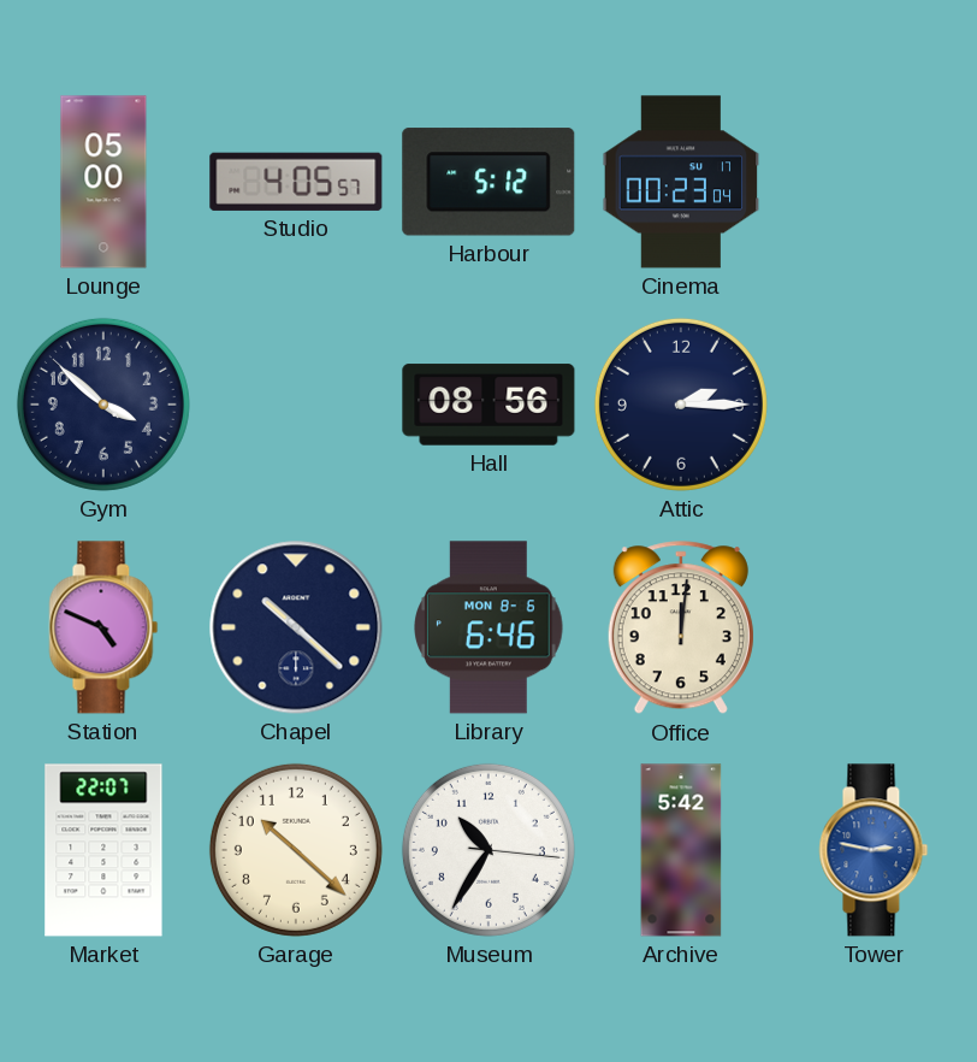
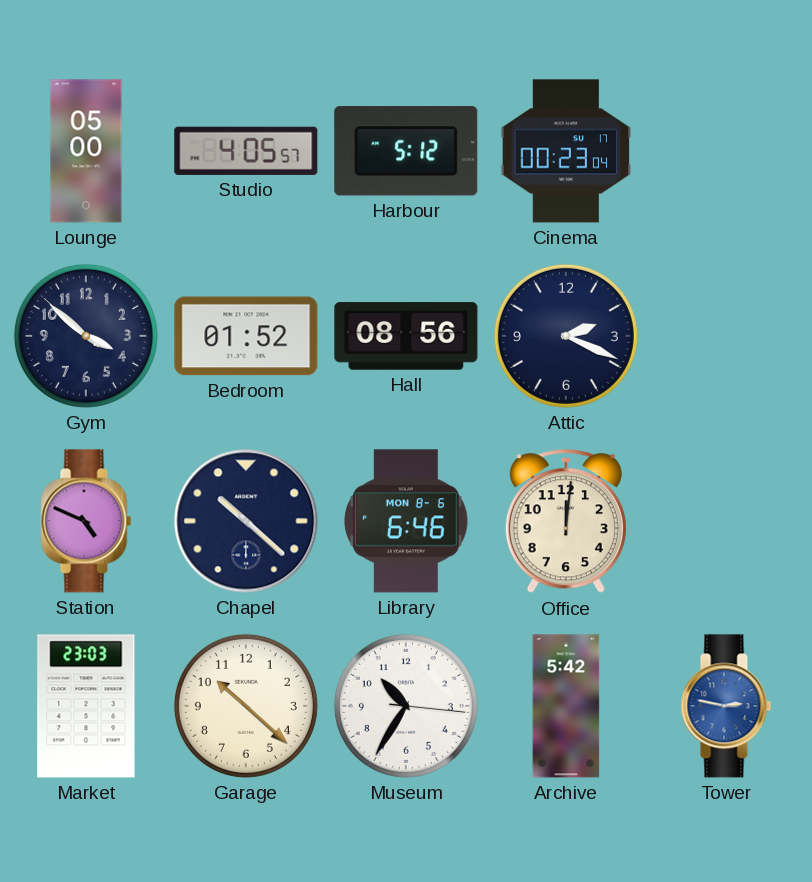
Bedroom: none -> 01:52 (246, 336)
Attic: 2:15 -> 2:19 (566, 336)
Market: 22:07 -> 23:03 (86, 706)
